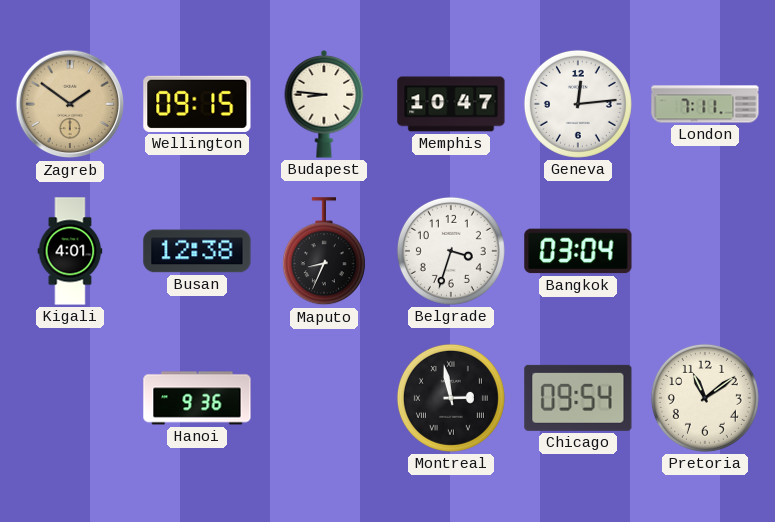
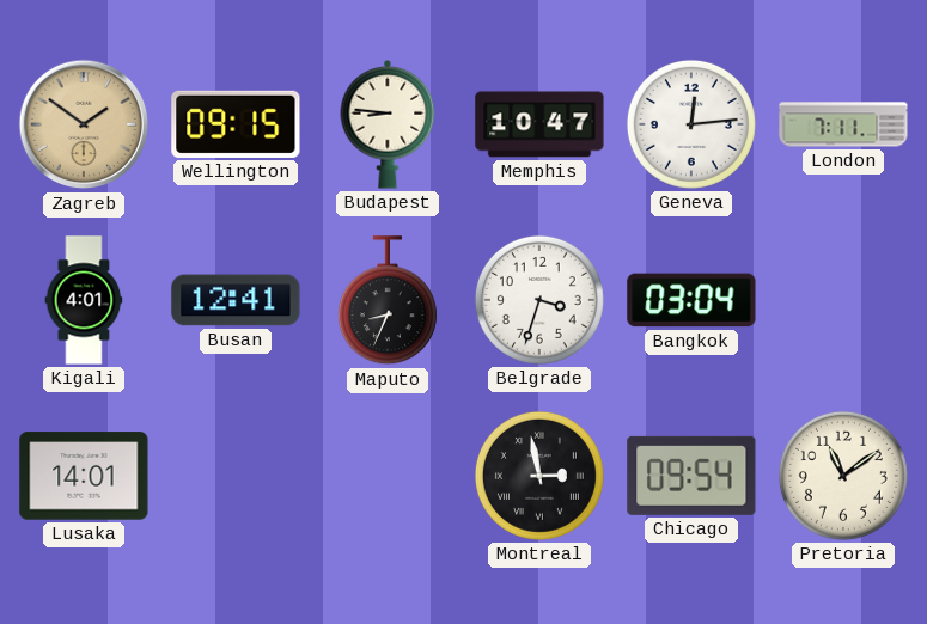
Busan: 12:38 -> 12:41 (236, 300)
Lusaka: none -> 14:01 (84, 476)
Hanoi: 9:36 -> none (197, 398)
